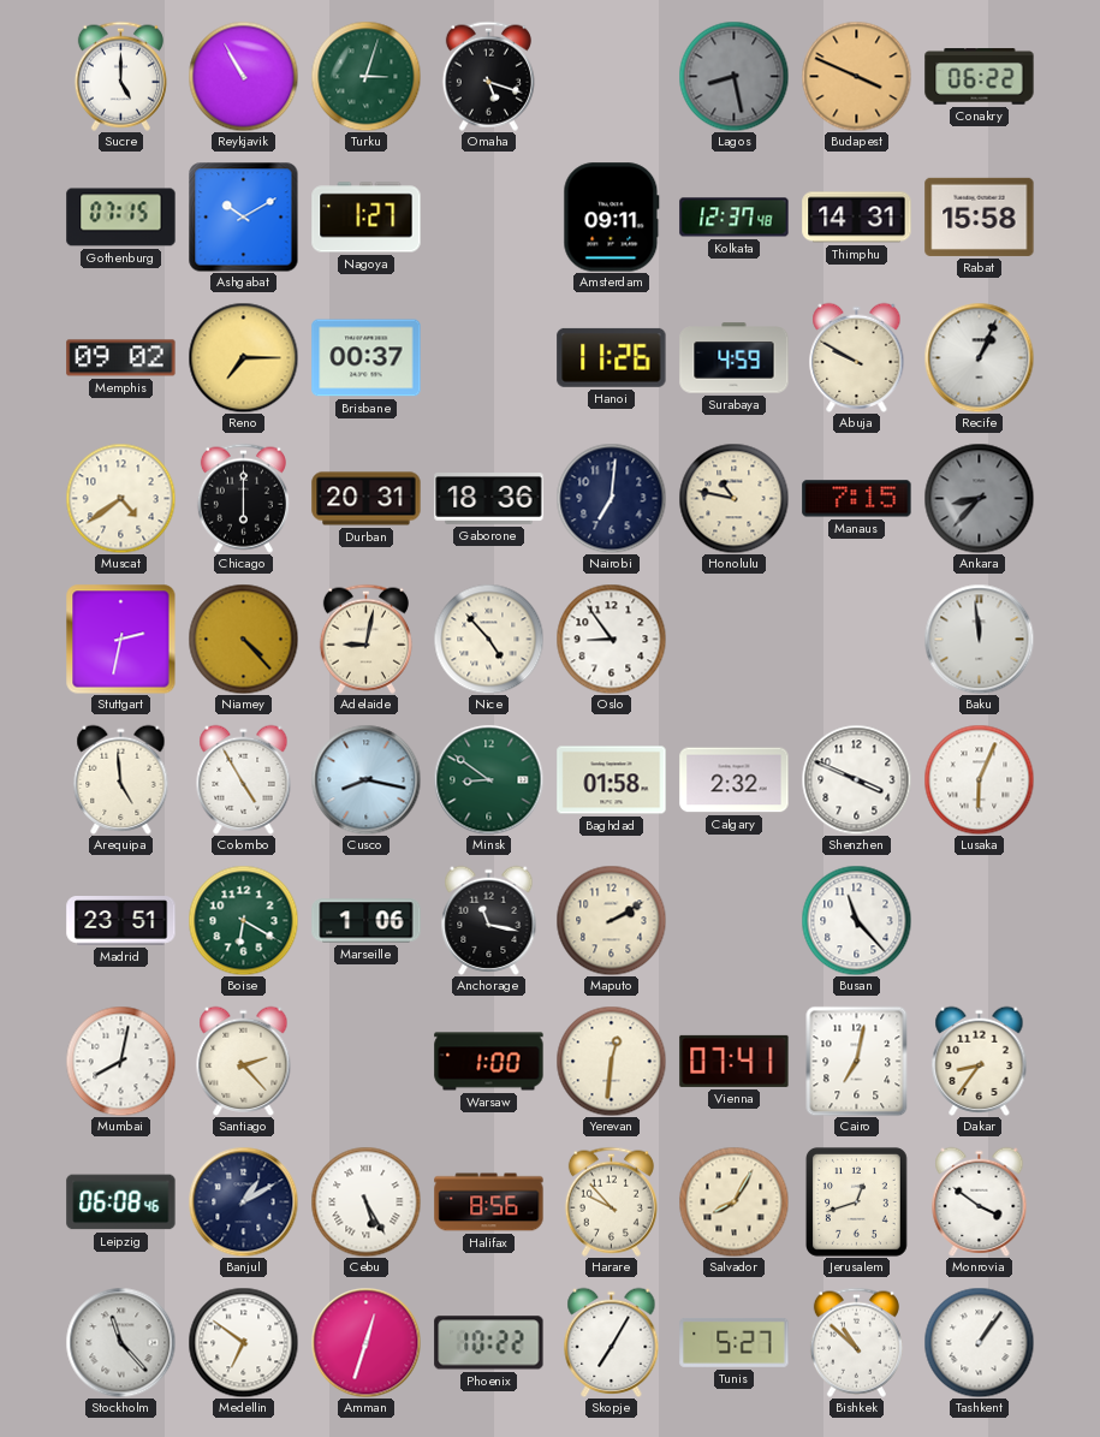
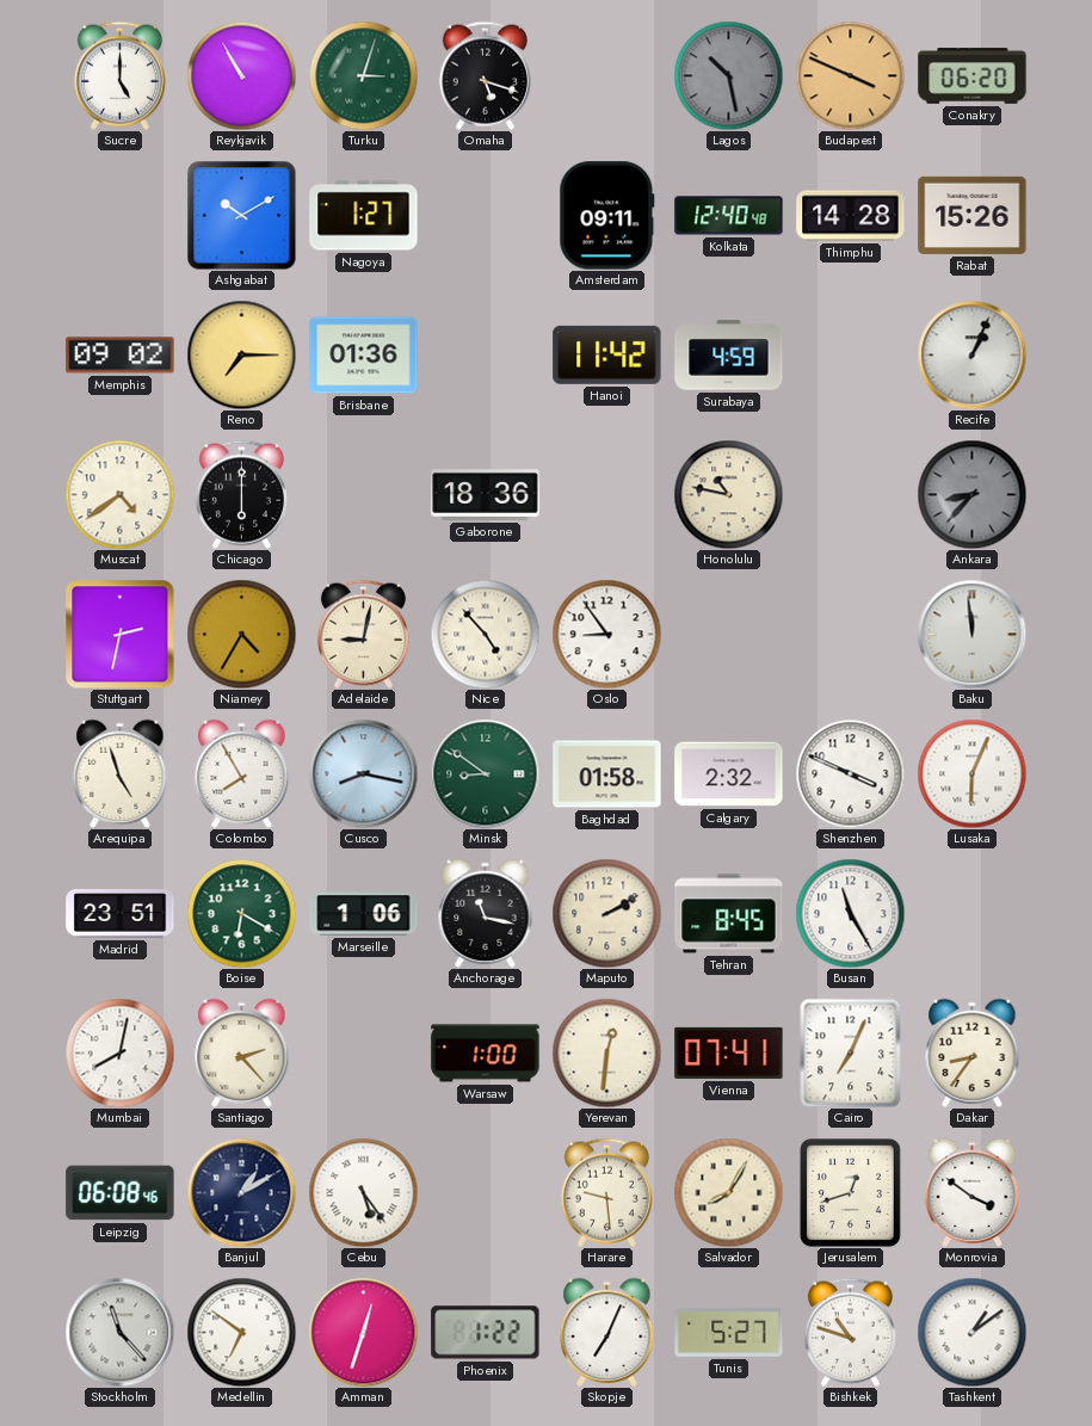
Lagos: 8:28 -> 10:28 (728, 75)
Conakry: 06:22 -> 06:20 (973, 76)
Gothenburg: 07:15 -> none (121, 218)
Kolkata: 12:37 -> 12:40 (729, 216)
Thimphu: 14:31 -> 14:28 (851, 216)
Rabat: 15:58 -> 15:26 (973, 215)
Brisbane: 00:37 -> 01:36 (364, 356)
Hanoi: 11:26 -> 11:42 (607, 354)
Abuja: 9:50 -> none (857, 357)
Durban: 20:31 -> none (367, 499)
Nairobi: 7:01 -> none (611, 498)
Manaus: 7:15 -> none (857, 499)
Niamey: 4:23 -> 4:35 (241, 634)
Arequipa: 4:59 -> 4:57 (121, 773)
Colombo: 4:55 -> 7:55 (242, 773)
Tehran: none -> 8:45 (729, 914)
Busan: 11:23 -> 11:25 (850, 913)
Cairo: 7:02 -> 7:04 (851, 1052)
Cebu: 5:25 -> 5:24 (363, 1192)
Halifax: 8:56 -> none (489, 1203)
Harare: 9:53 -> 9:29 (606, 1192)
Phoenix: 10:22 -> 1:22 (486, 1333)
Skopje: 7:05 -> 7:04 (607, 1332)
Bishkek: 10:52 -> 10:48 (850, 1332)
Tashkent: 1:06 -> 1:09 (971, 1332)
